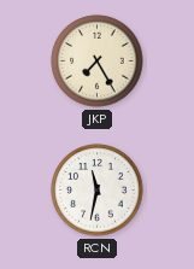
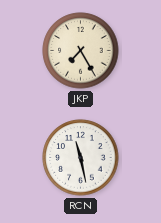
RCN: 11:32 -> 11:28 (81, 158)
